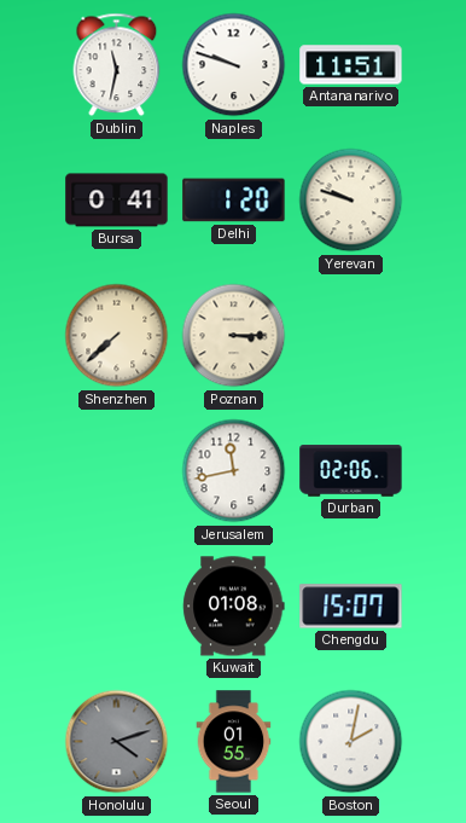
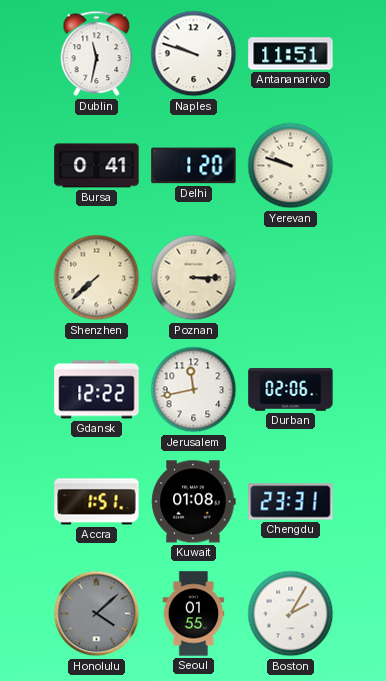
Gdansk: none -> 12:22 (97, 390)
Accra: none -> 1:51 (97, 502)
Chengdu: 15:07 -> 23:31 (291, 502)
Honolulu: 4:12 -> 4:08 (97, 614)
Boston: 2:02 -> 2:05 (291, 614)
